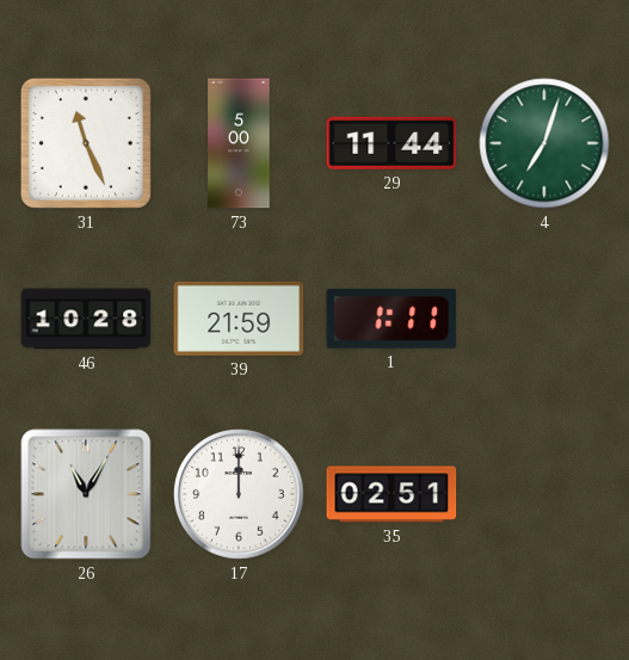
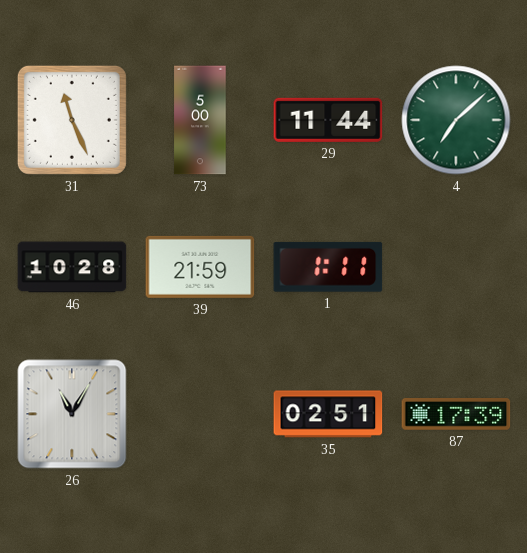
4: 7:03 -> 7:08 (456, 120)
17: 12:00 -> none (239, 494)
87: none -> 17:39 (456, 415)
